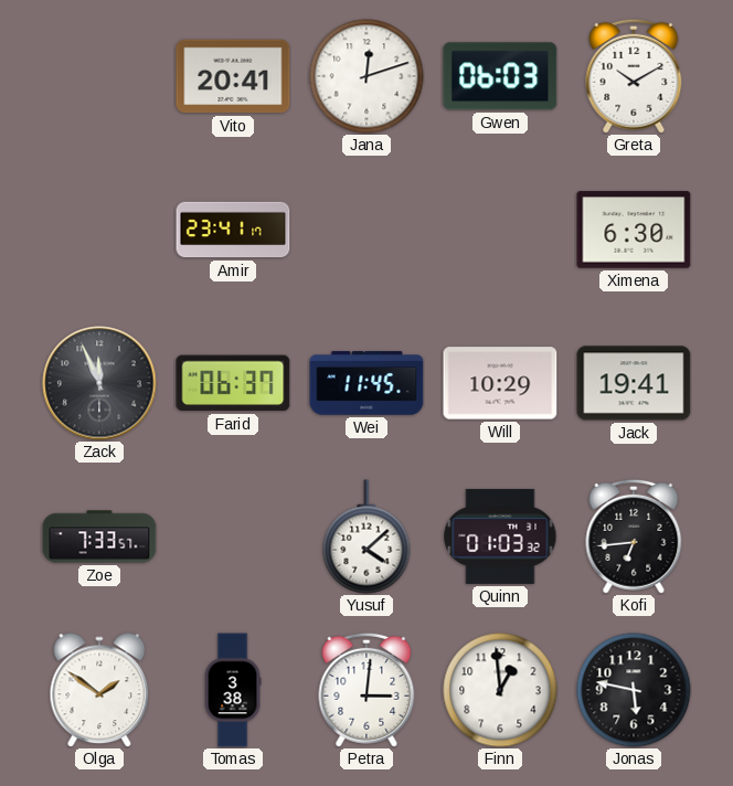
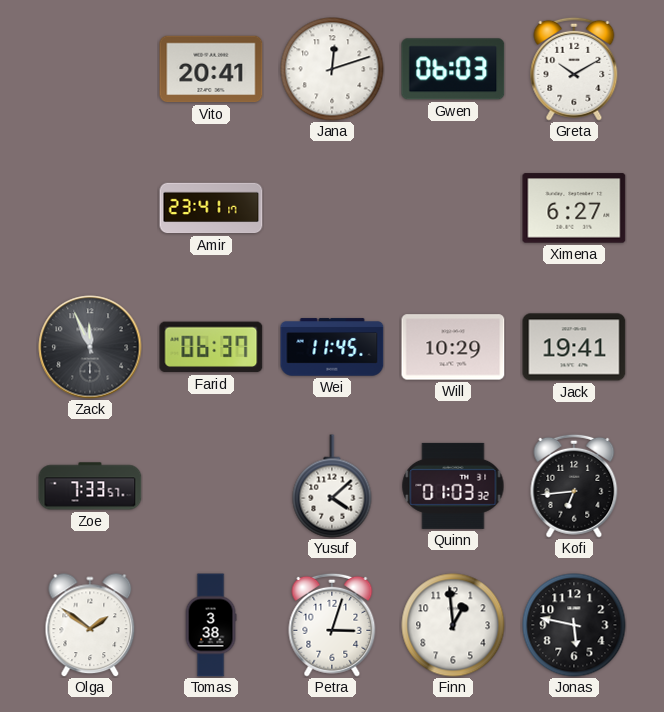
Ximena: 6:30 -> 6:27 (574, 208)
Petra: 3:01 -> 3:03 (332, 625)
